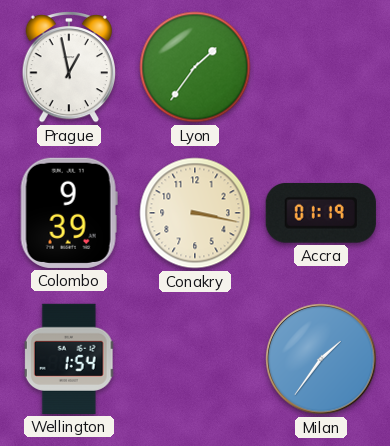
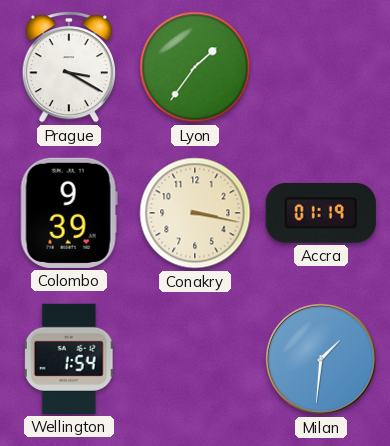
Prague: 12:58 -> 3:20 (69, 68)
Milan: 1:36 -> 1:31 (321, 359)
